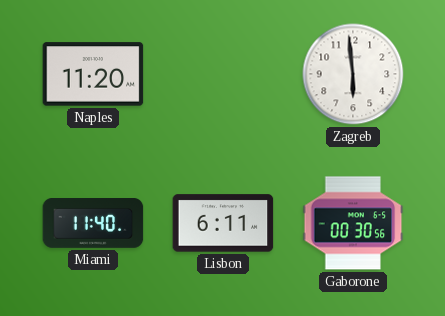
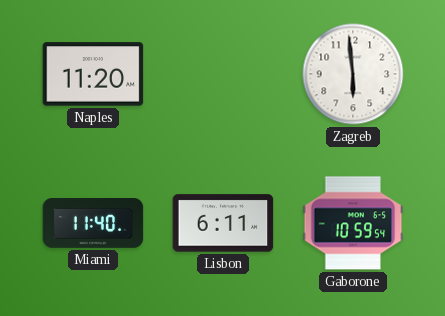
Gaborone: 00:30 -> 10:59 (353, 223)
